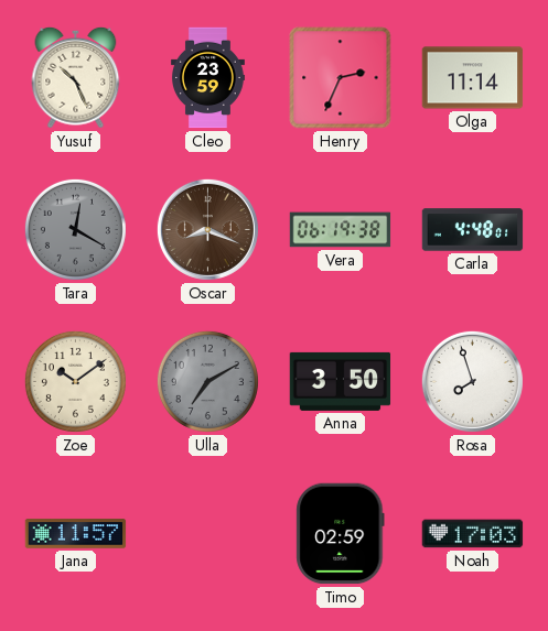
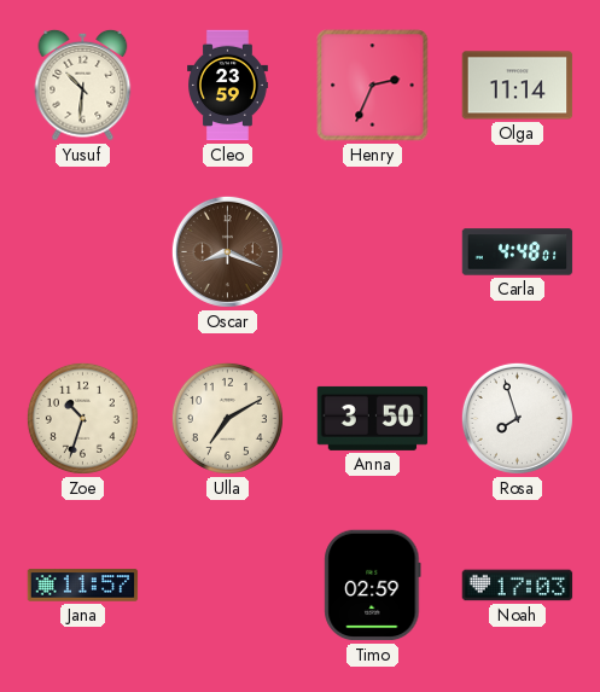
Yusuf: 10:26 -> 10:31 (83, 85)
Tara: 12:20 -> none (75, 229)
Vera: 06:19 -> none (341, 230)
Zoe: 10:09 -> 10:33 (82, 418)
Ulla dial: grey -> cream (227, 418)
